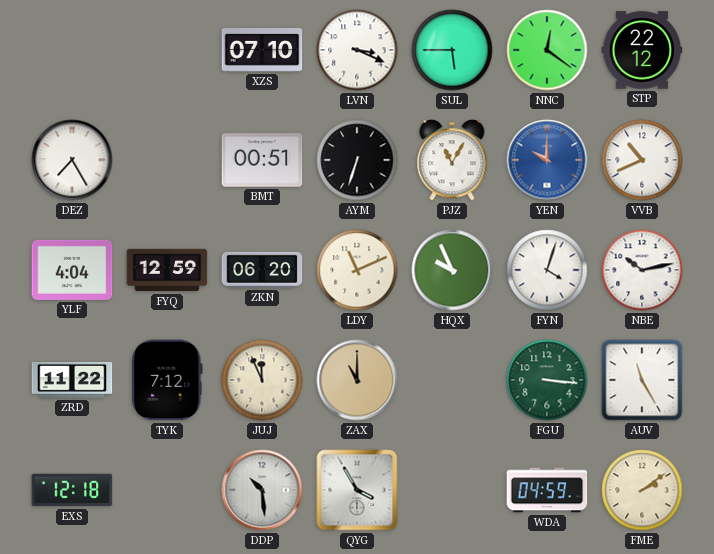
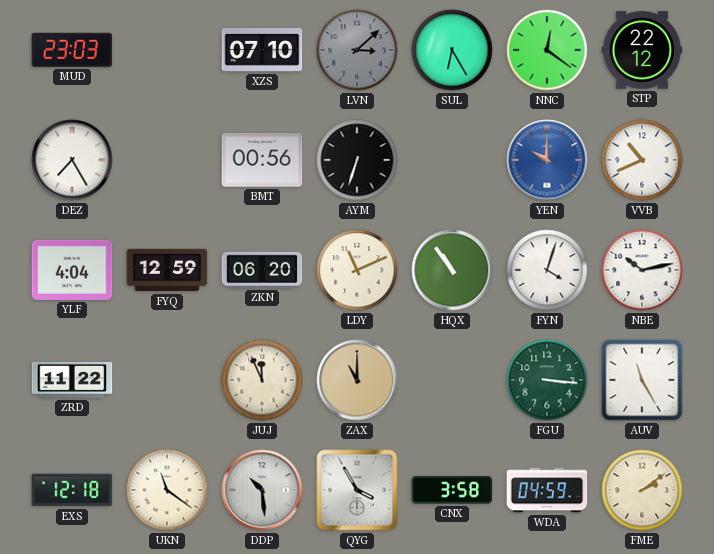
MUD: none -> 23:03 (72, 50)
LVN: 3:19 -> 3:08 (357, 50)
LVN dial: white -> grey (357, 50)
SUL: 5:45 -> 6:25 (452, 50)
BMT: 00:51 -> 00:56 (262, 160)
PJZ: 11:05 -> none (452, 160)
HQX: 9:56 -> 10:54 (452, 270)
TYK: 7:12 -> none (167, 380)
UKN: none -> 11:21 (167, 490)
CNX: none -> 3:58 (452, 490)
